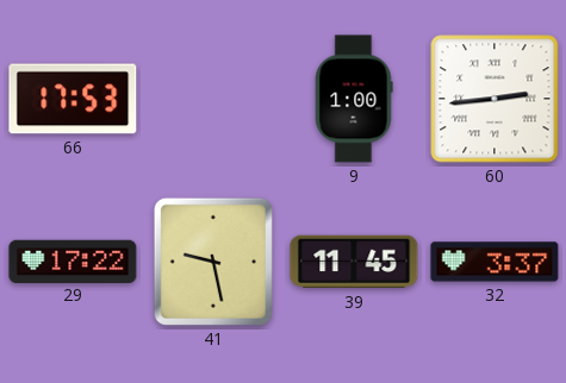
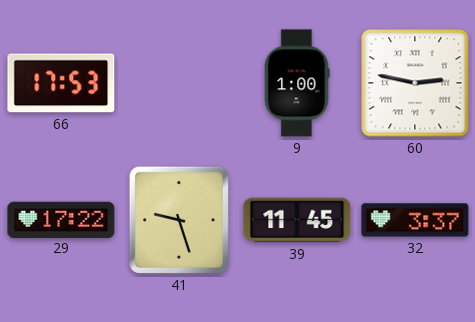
60: 2:44 -> 2:47 (415, 83)
41: 9:28 -> 9:27 (179, 220)
